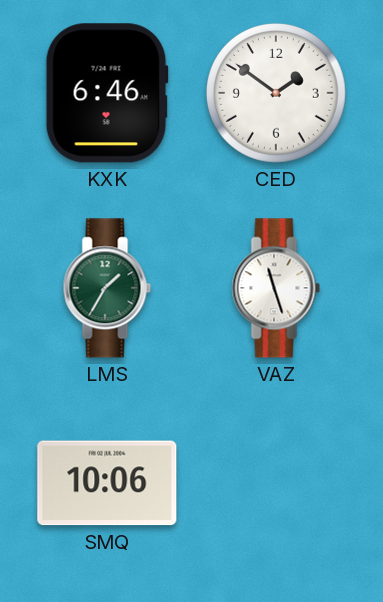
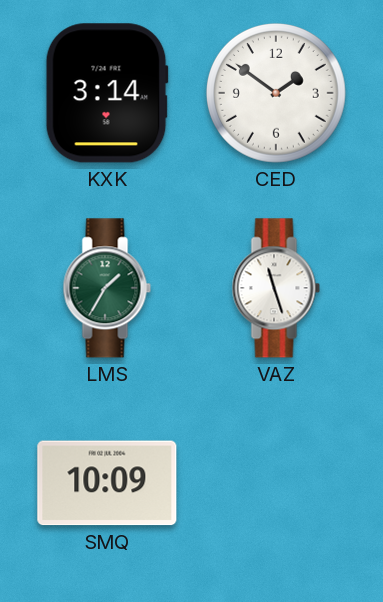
KXK: 6:46 -> 3:14 (107, 93)
SMQ: 10:06 -> 10:09 (107, 483)
